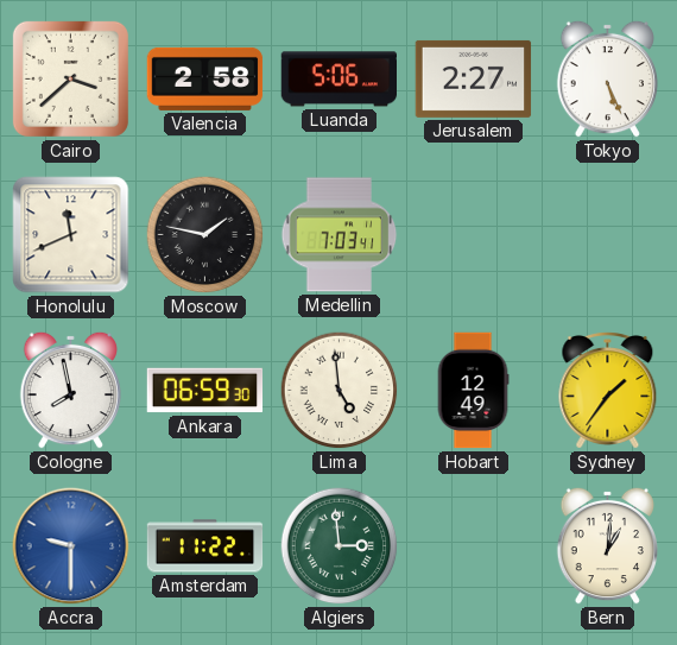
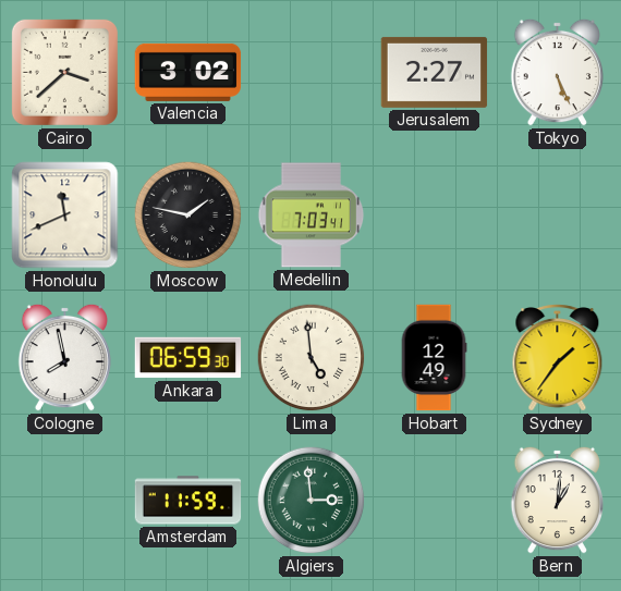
Valencia: 2:58 -> 3:02 (188, 72)
Luanda: 5:06 -> none (340, 80)
Accra: 9:30 -> none (71, 546)
Amsterdam: 11:22 -> 11:59 (188, 501)
